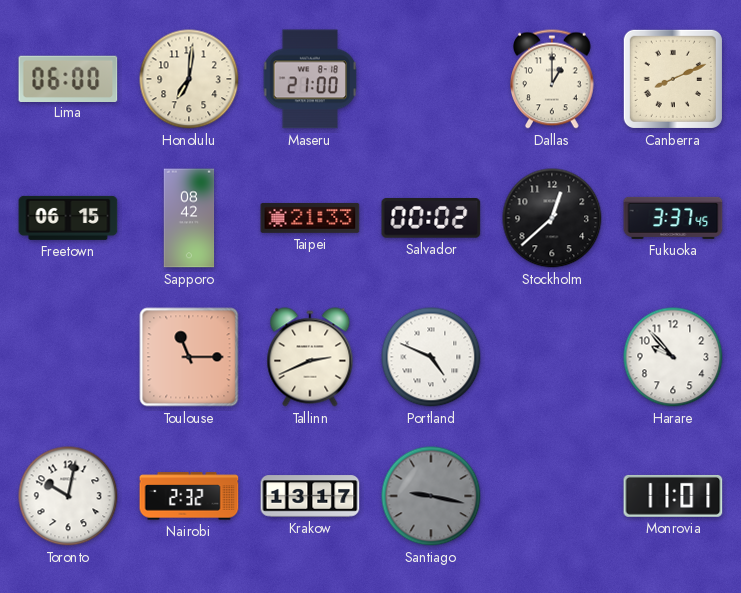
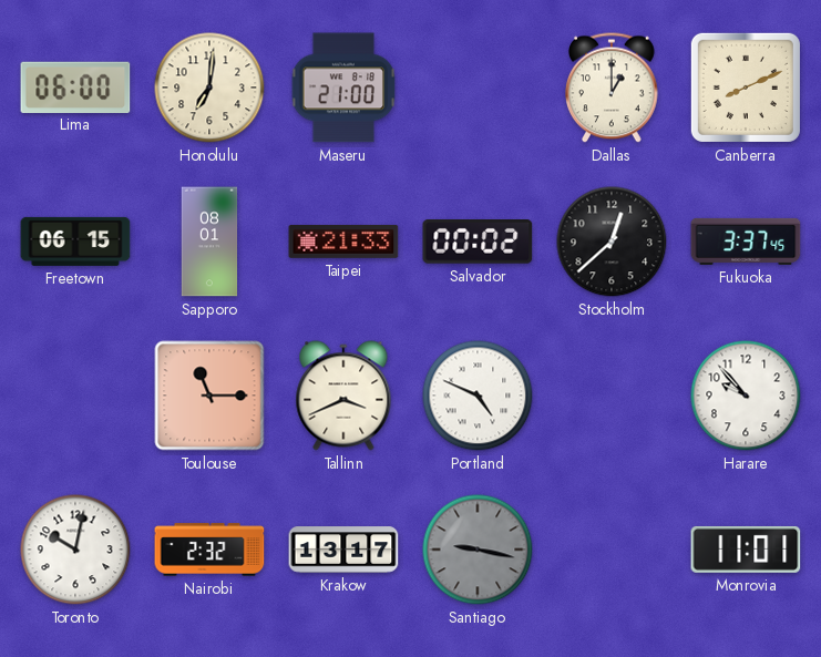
Sapporo: 08:42 -> 08:01 (209, 242)
Tallinn: 2:41 -> 3:41 (343, 396)
